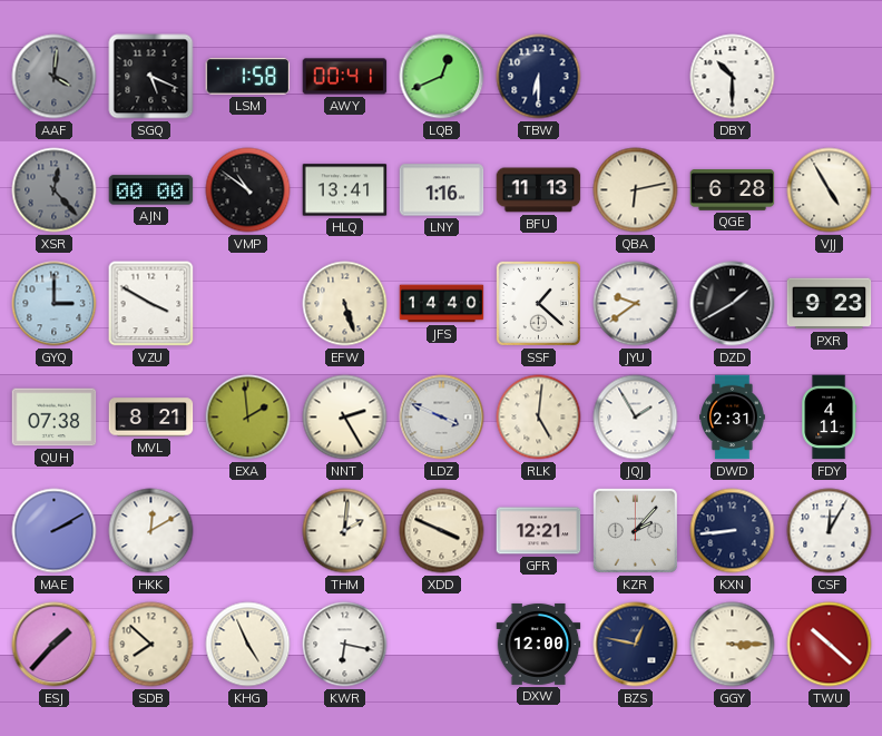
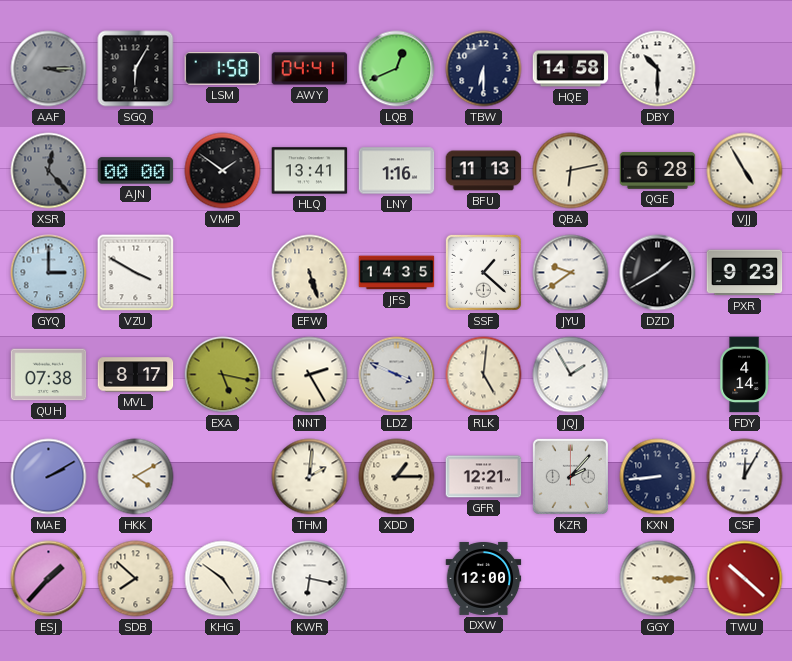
AAF: 4:01 -> 3:15 (49, 69)
SGQ: 5:19 -> 6:05 (136, 69)
AWY: 00:41 -> 04:41 (310, 69)
HQE: none -> 14:58 (571, 69)
VMP: 10:51 -> 1:51 (223, 171)
JFS: 14:40 -> 14:35 (397, 273)
MVL: 8:21 -> 8:17 (136, 375)
EXA: 1:59 -> 5:17 (223, 375)
DWD: 2:31 -> none (733, 418)
FDY: 4:11 -> 4:14 (745, 375)
HKK: 12:10 -> 4:10 (136, 477)
XDD: 3:49 -> 1:15 (397, 477)
KHG: 4:56 -> 4:51 (223, 579)
BZS: 12:47 -> none (636, 645)
